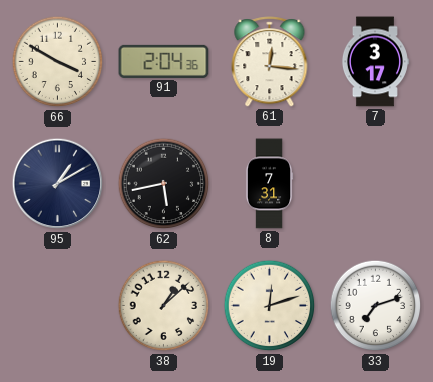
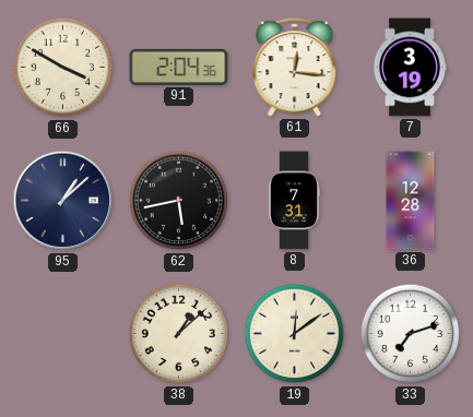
7: 3:17 -> 3:19 (410, 68)
95: 1:10 -> 1:08 (63, 201)
36: none -> 12:28 (411, 201)
19: 12:12 -> 12:09 (295, 334)
